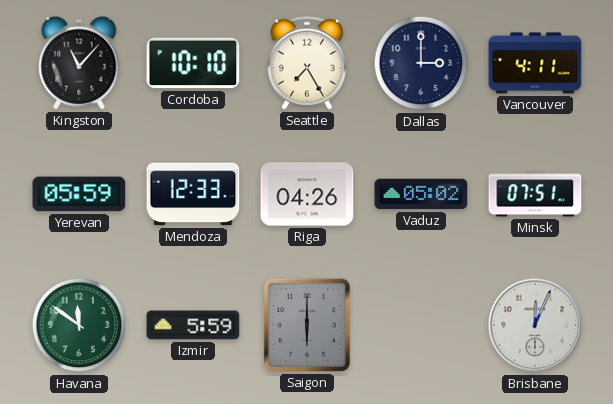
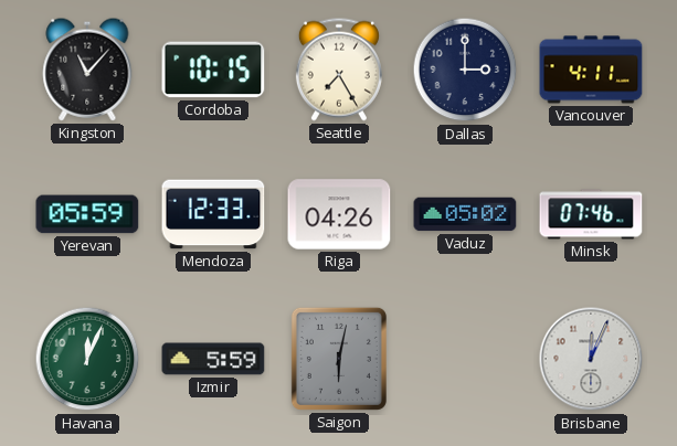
Cordoba: 10:10 -> 10:15 (213, 70)
Minsk: 07:51 -> 07:46 (591, 214)
Havana: 11:51 -> 12:04 (87, 359)
Saigon: 6:00 -> 6:02 (339, 359)
